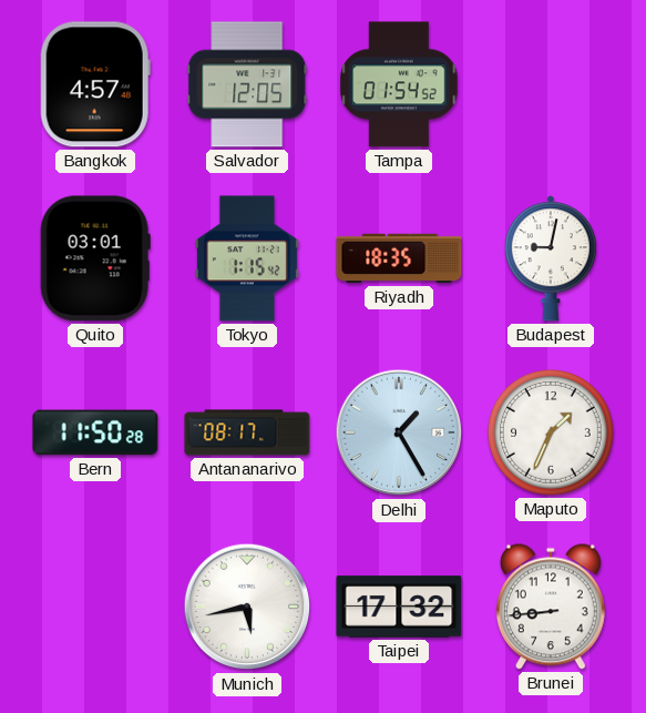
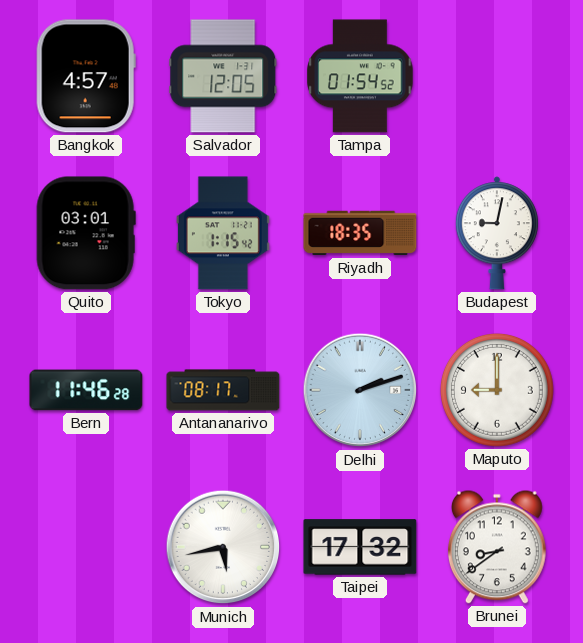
Bern: 11:50 -> 11:46 (86, 390)
Delhi: 1:25 -> 2:12 (360, 390)
Maputo: 1:34 -> 9:00 (497, 390)
Brunei: 8:44 -> 8:39 (497, 547)
